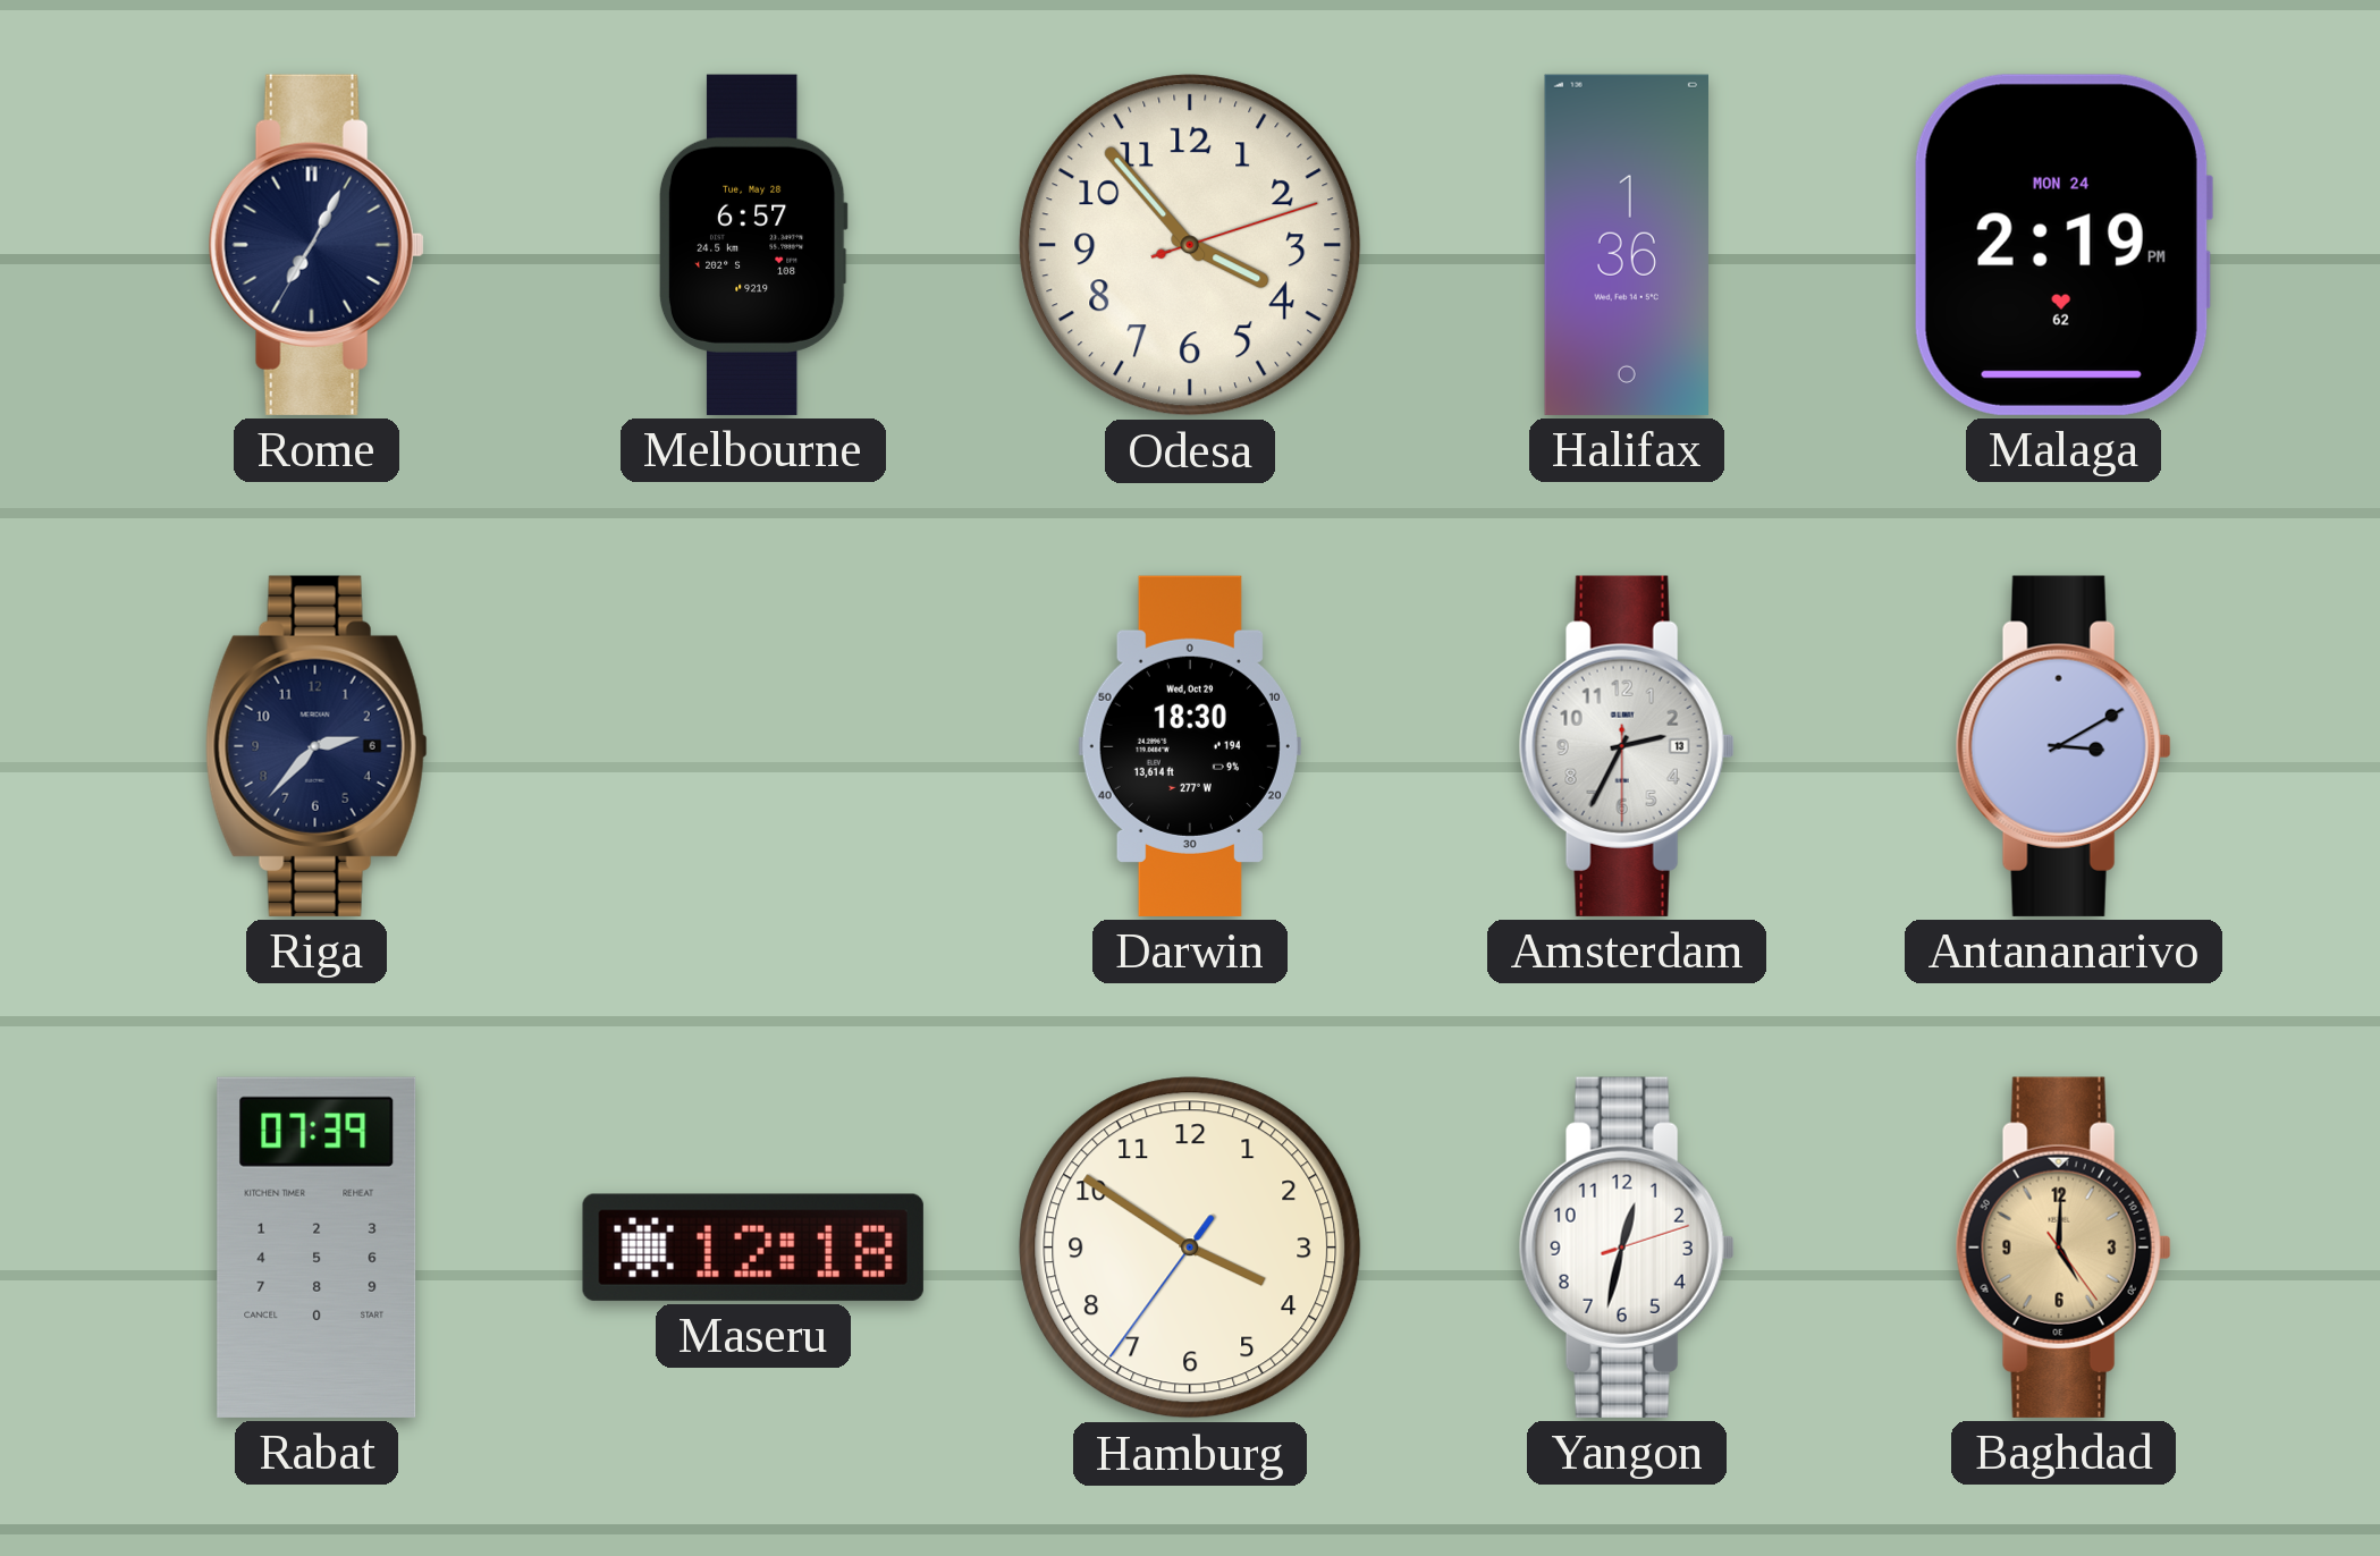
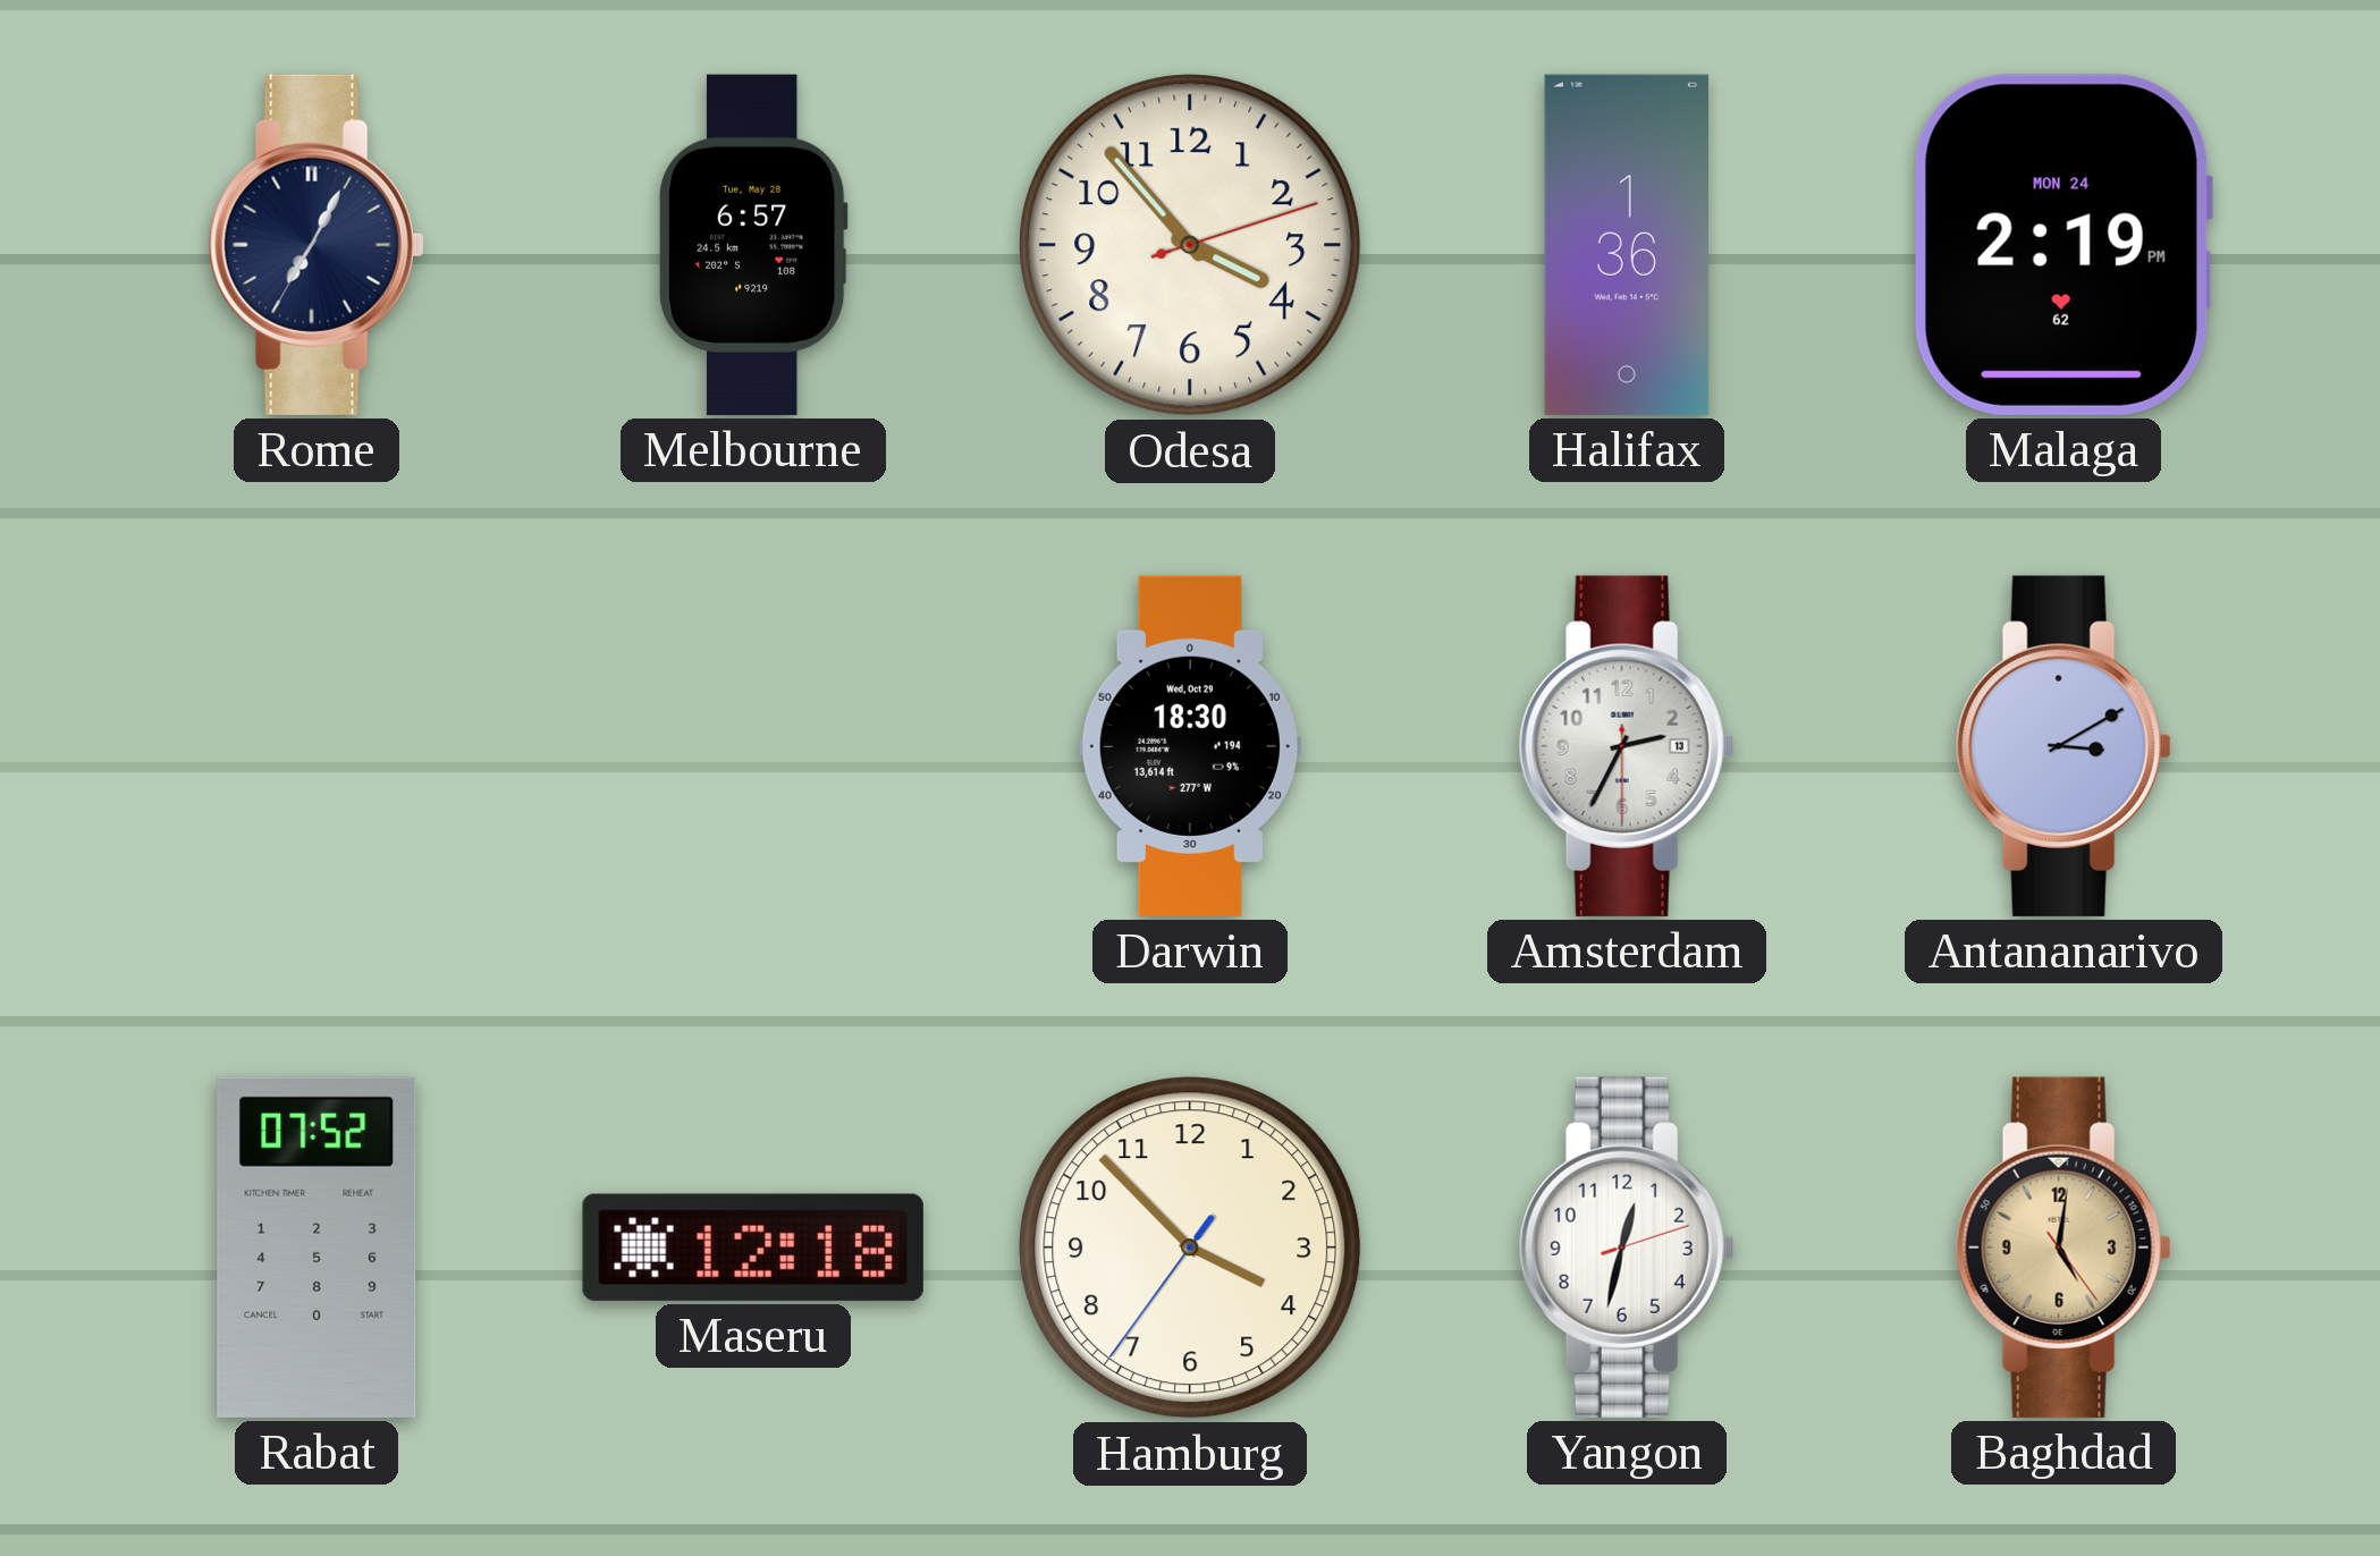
Riga: 2:37 -> none (317, 746)
Rabat: 07:39 -> 07:52 (317, 1248)
Hamburg: 3:50 -> 3:52 (1190, 1248)
Baghdad: 5:00 -> 5:01 (2063, 1248)
